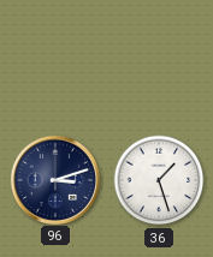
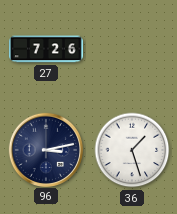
27: none -> 7:26 (47, 49)
96: 3:12 -> 3:13 (45, 149)
